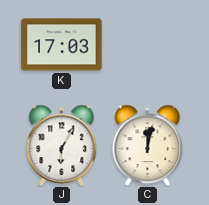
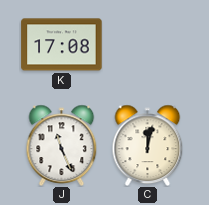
K: 17:03 -> 17:08 (62, 45)
J: 6:05 -> 11:26 (62, 145)
